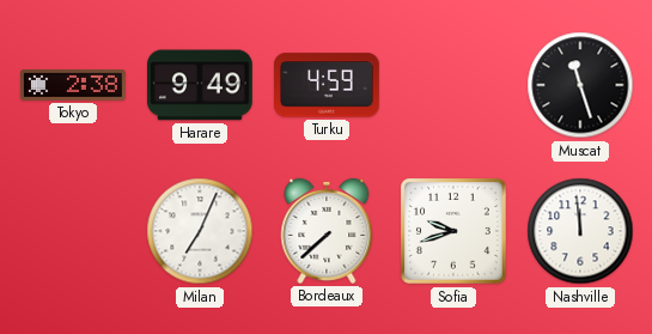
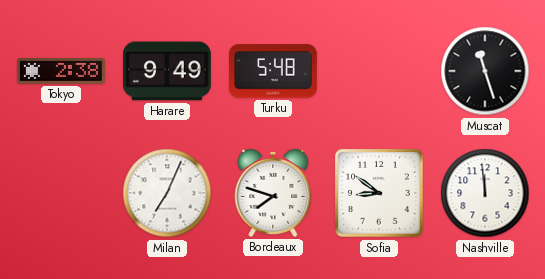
Turku: 4:59 -> 5:48 (274, 71)
Bordeaux: 7:38 -> 7:48 (273, 193)
Sofia: 9:42 -> 8:51 (380, 194)
